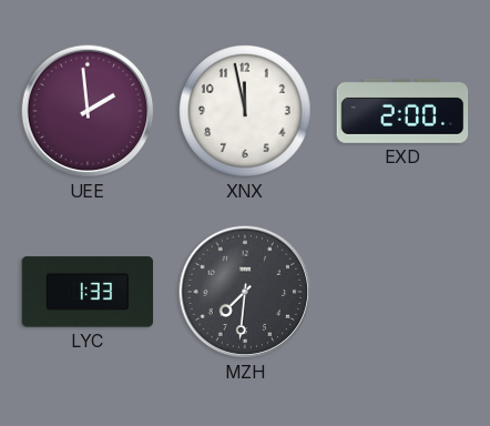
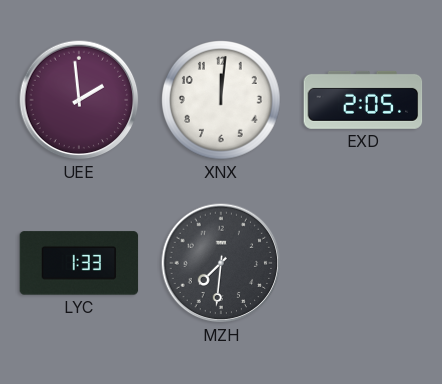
XNX: 11:58 -> 12:01 (222, 101)
EXD: 2:00 -> 2:05 (363, 100)
